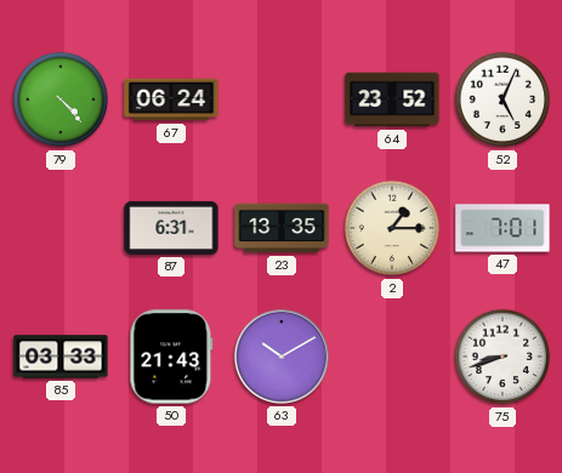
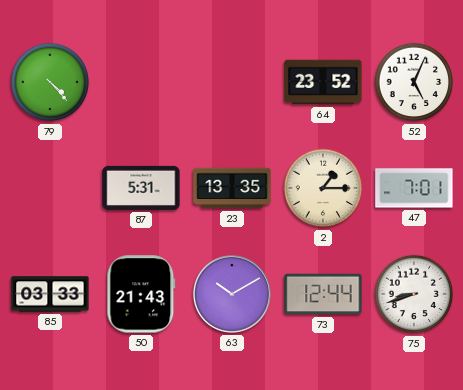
67: 06:24 -> none (171, 99)
87: 6:31 -> 5:31 (141, 188)
73: none -> 12:44 (323, 294)
